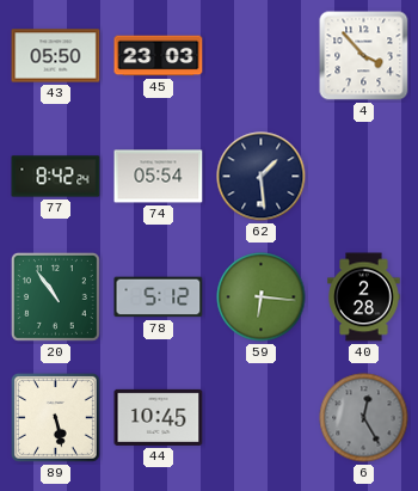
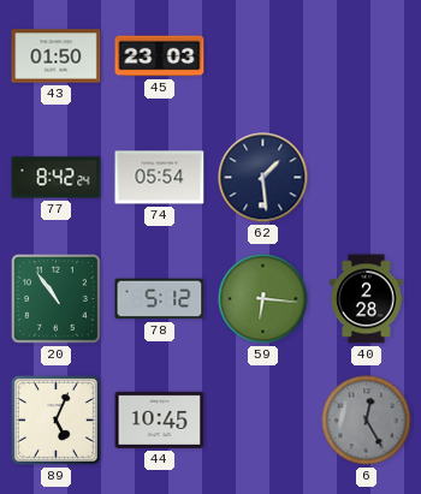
43: 05:50 -> 01:50 (57, 56)
4: 3:53 -> none (364, 56)
89: 5:28 -> 5:04 (55, 419)
